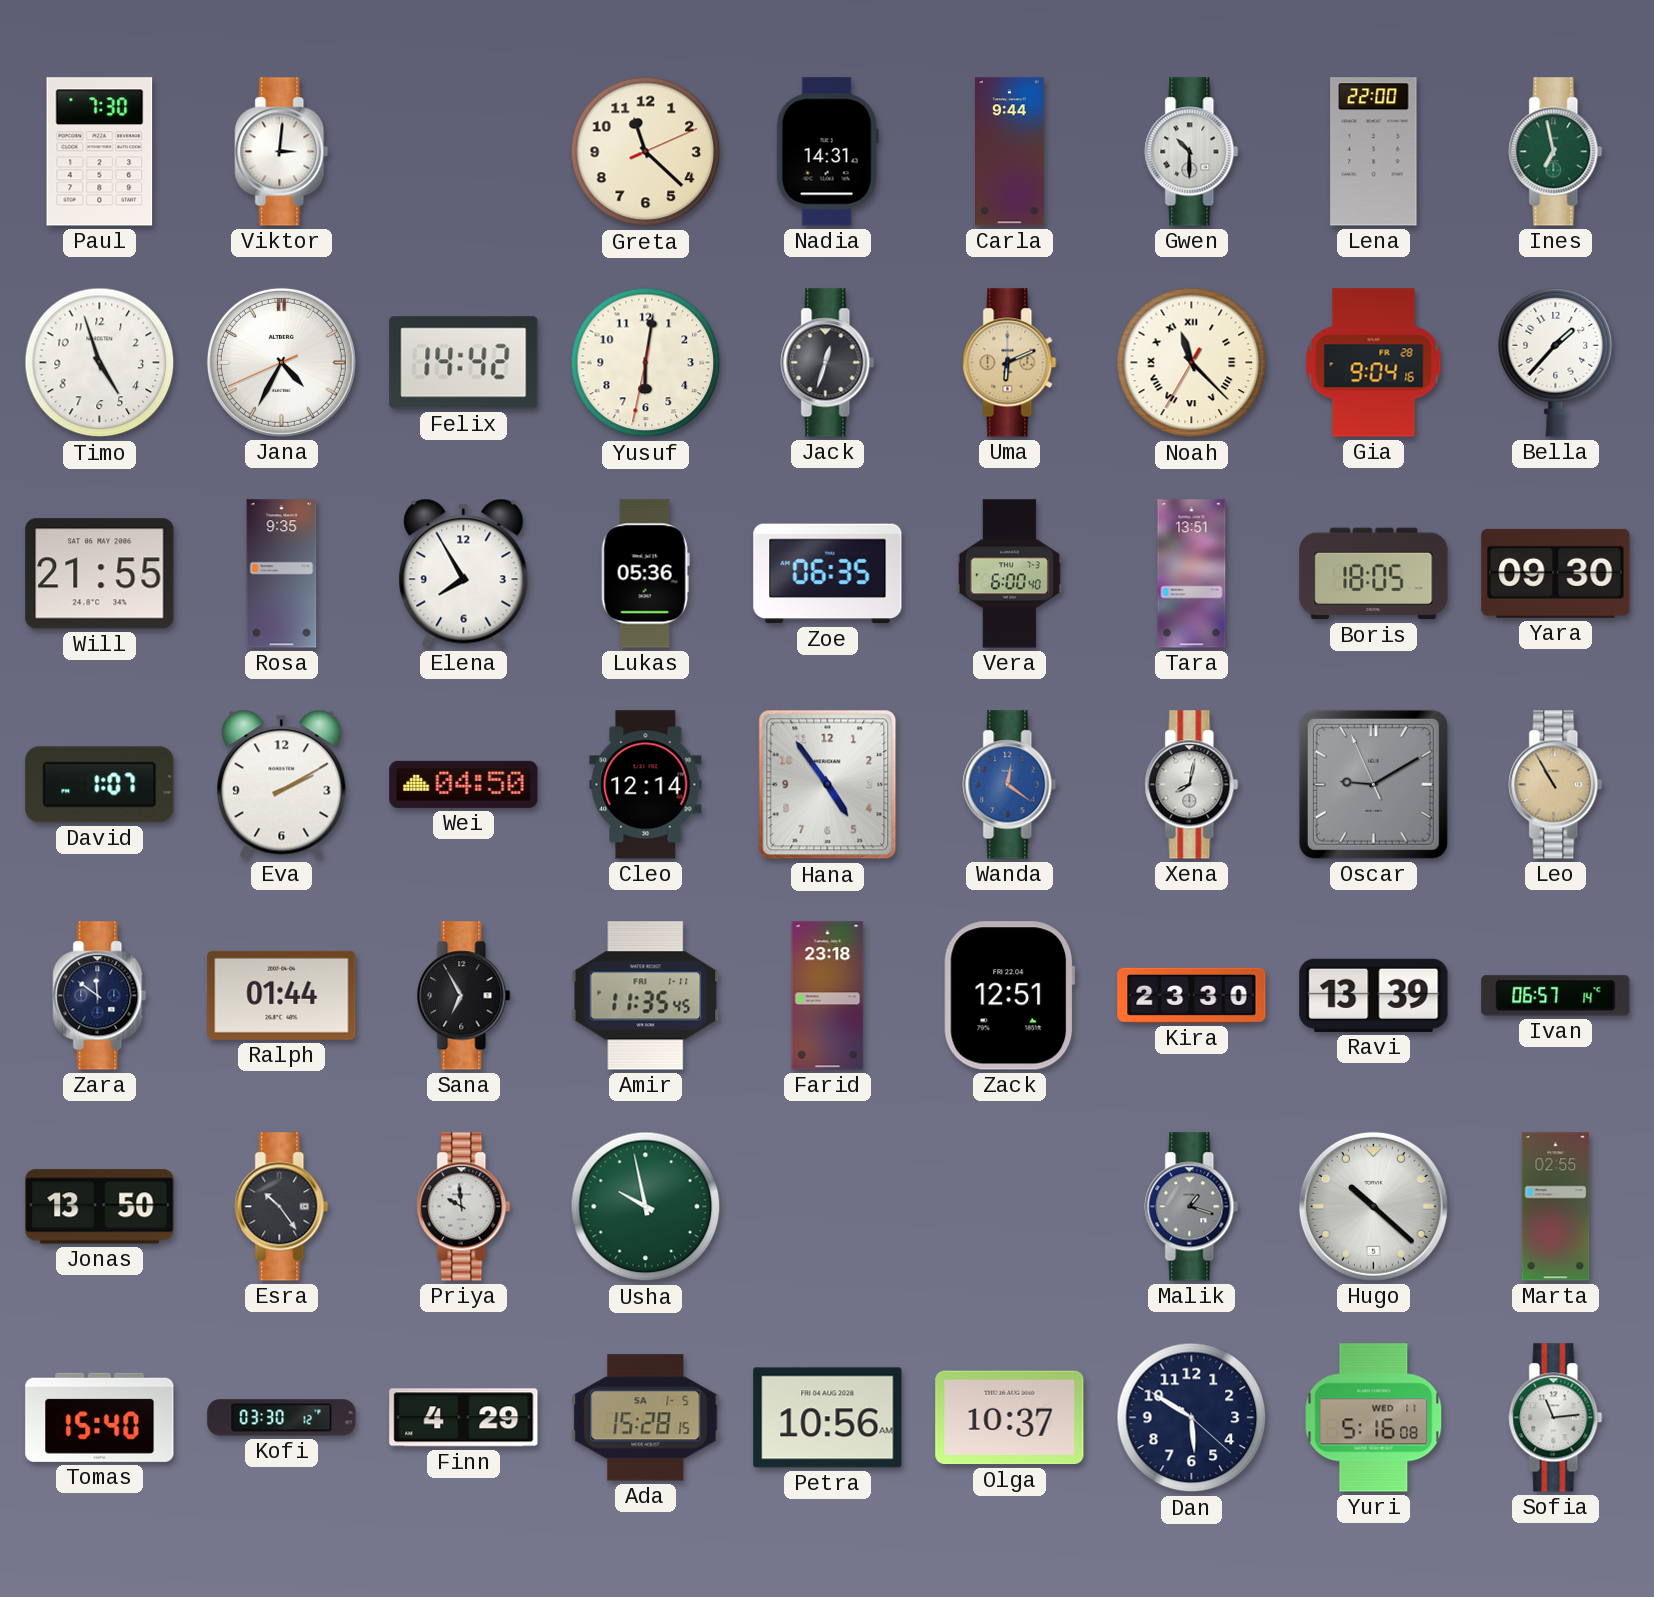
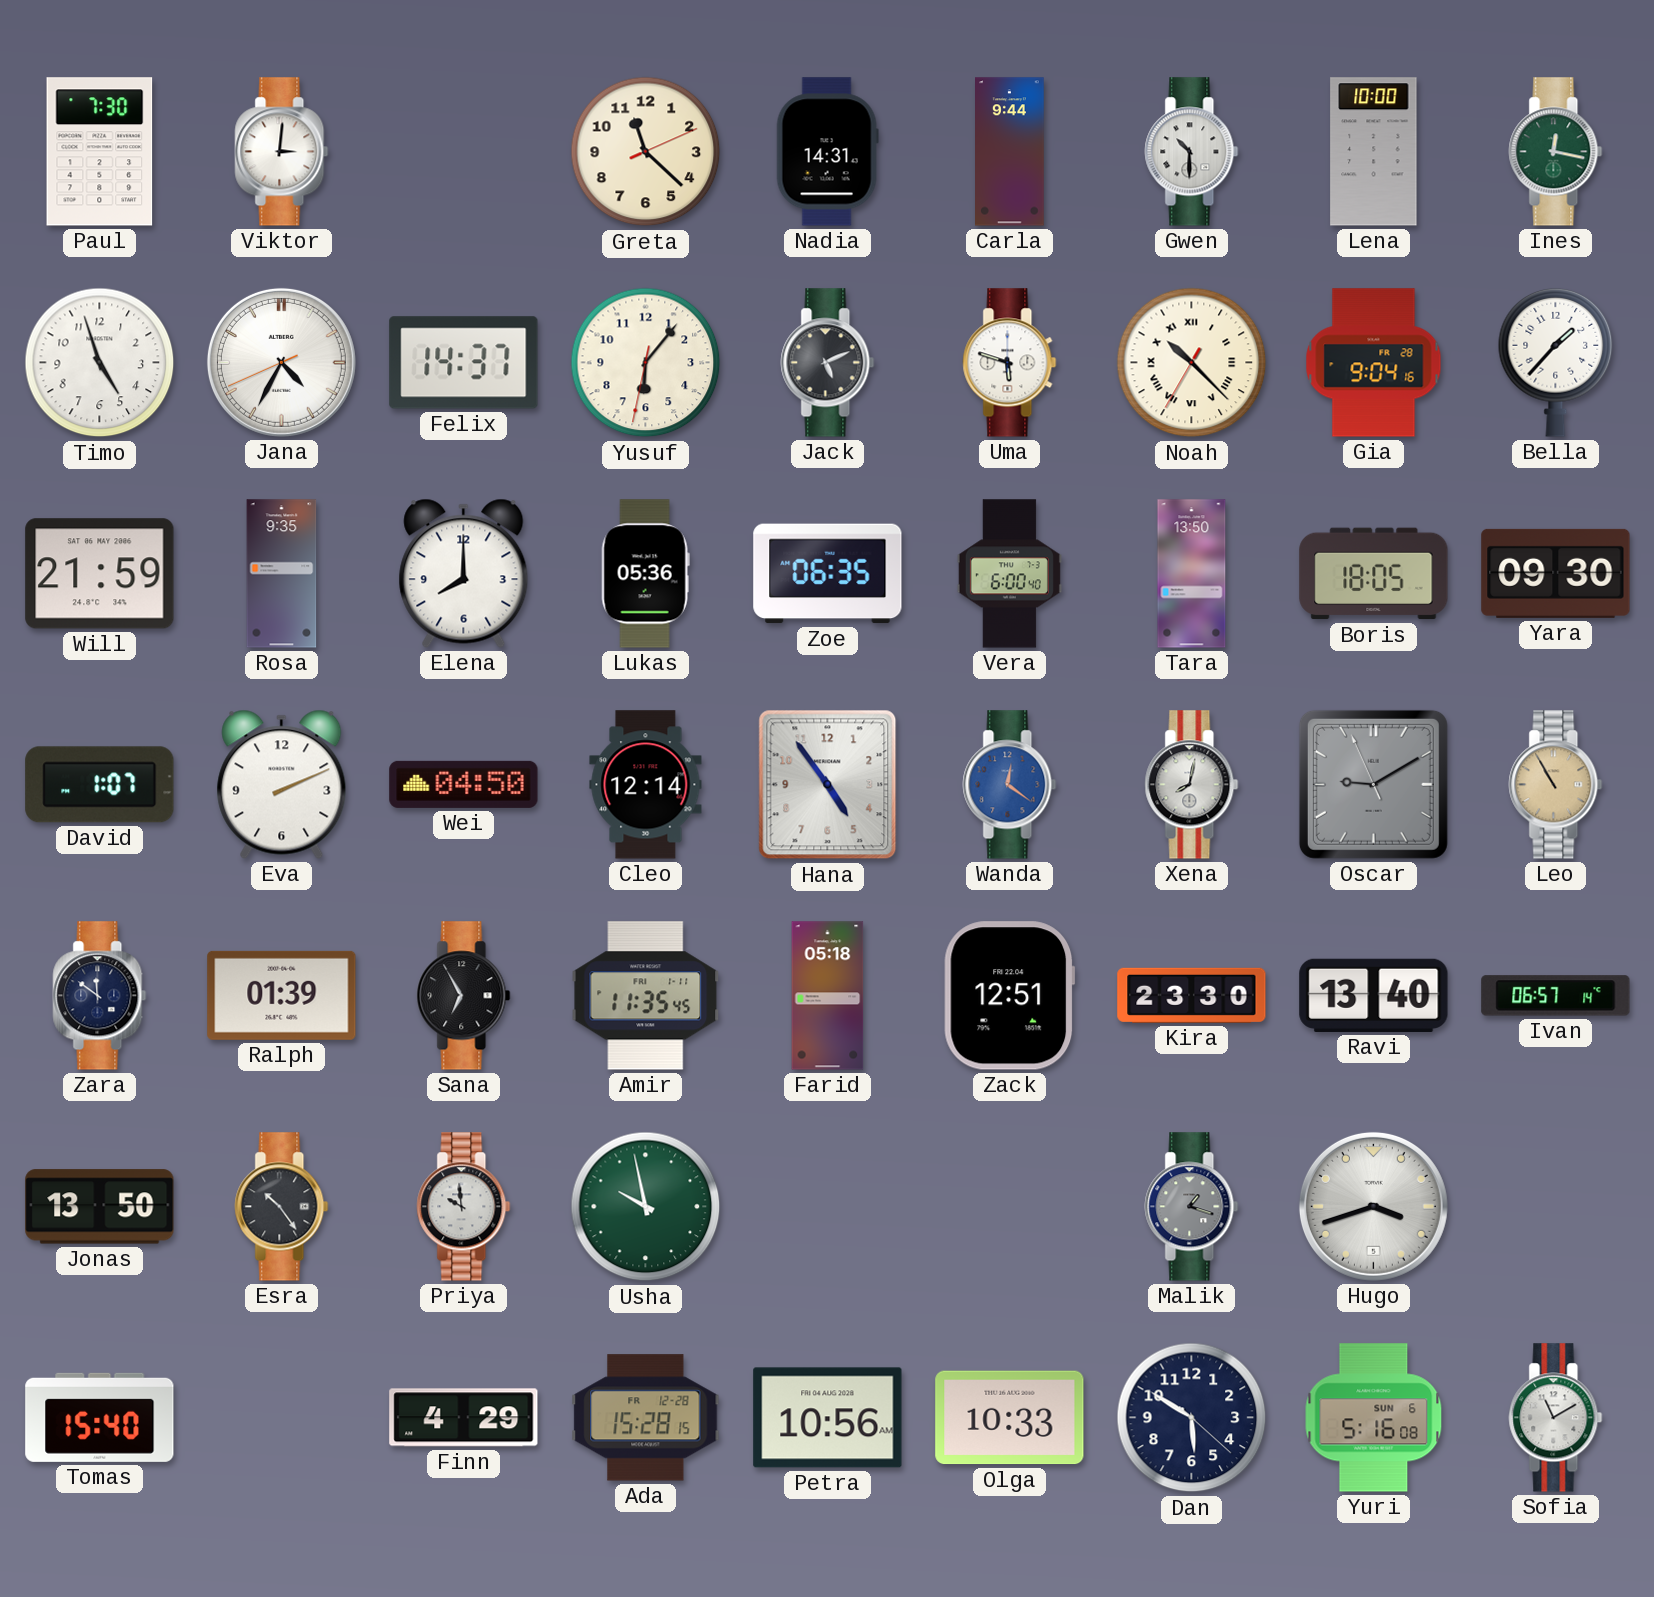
Lena: 22:00 -> 10:00 (1374, 152)
Ines: 6:58 -> 12:17 (1556, 152)
Felix: 14:42 -> 14:37 (464, 363)
Yusuf: 6:01 -> 6:06 (646, 363)
Jack: 12:33 -> 5:11 (828, 363)
Uma: 6:11 -> 5:48 (1010, 363)
Uma dial: champagne -> white (1010, 363)
Noah: 11:22 -> 10:22 (1192, 363)
Will: 21:55 -> 21:59 (100, 574)
Elena: 7:55 -> 8:00 (464, 573)
Tara: 13:51 -> 13:50 (1192, 574)
Eva: 2:10 -> 2:11 (282, 784)
Ralph: 01:44 -> 01:39 (282, 995)
Farid: 23:18 -> 05:18 (828, 996)
Ravi: 13:39 -> 13:40 (1374, 995)
Hugo: 10:22 -> 3:42 (1373, 1206)
Marta: 02:55 -> none (1556, 1207)
Kofi: 03:30 -> none (282, 1418)
Ada date: SA 1-5 -> FR 12-28 (646, 1418)
Olga: 10:37 -> 10:33 (1010, 1418)
Yuri date: WED 11 -> SUN 6 (1374, 1418)
Sofia: 11:14 -> 11:10 (1556, 1418)
